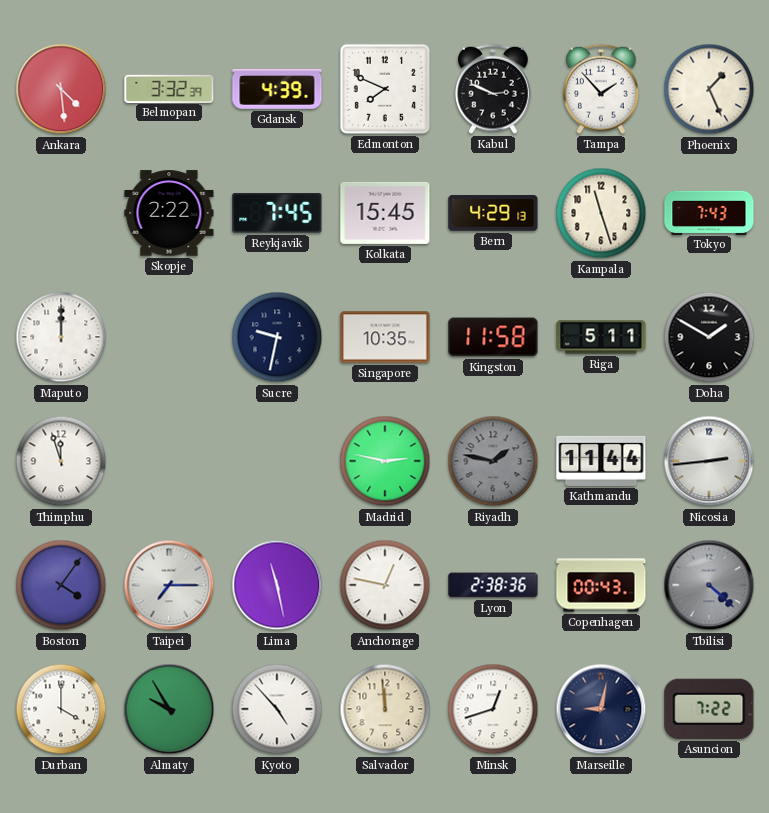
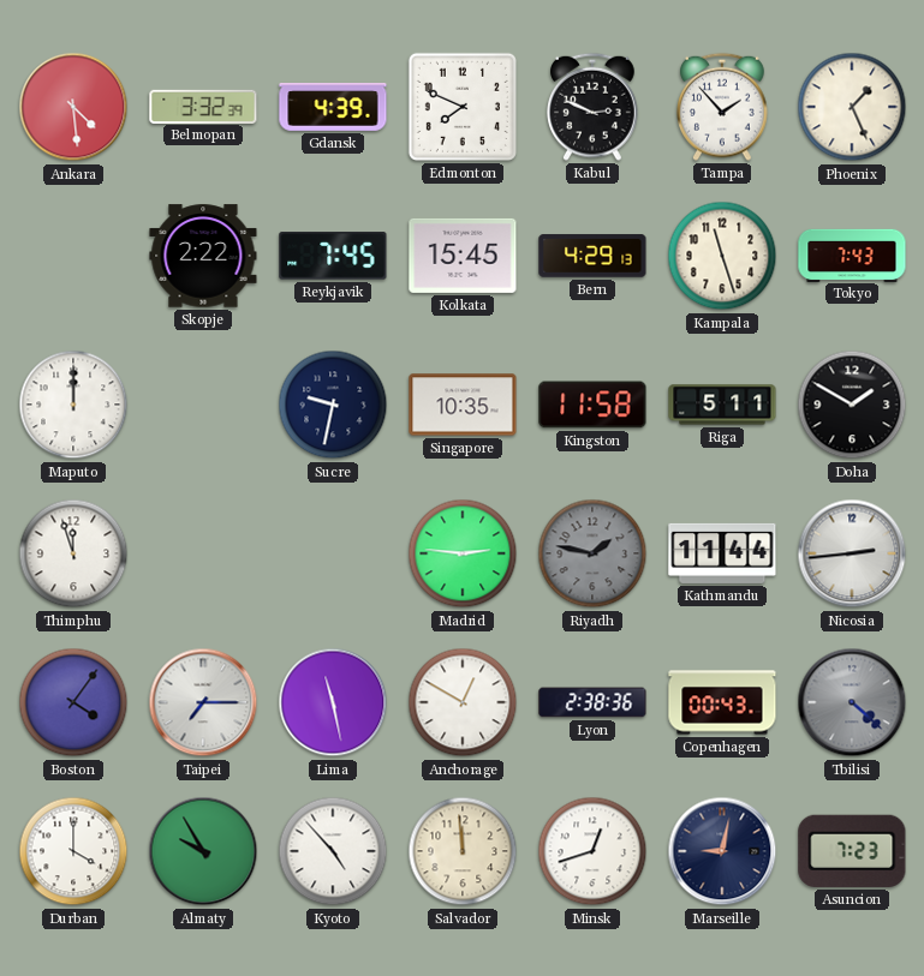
Madrid: 2:47 -> 2:46 (463, 553)
Anchorage: 12:47 -> 12:50 (463, 702)
Asuncion: 7:22 -> 7:23 (852, 851)
